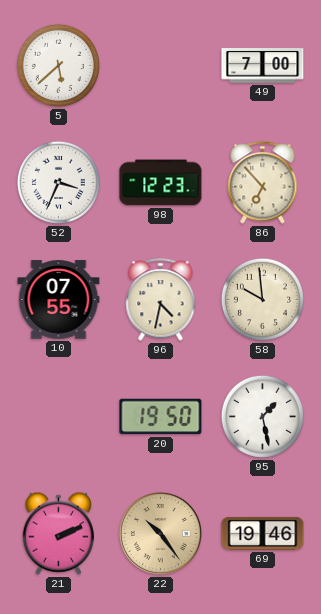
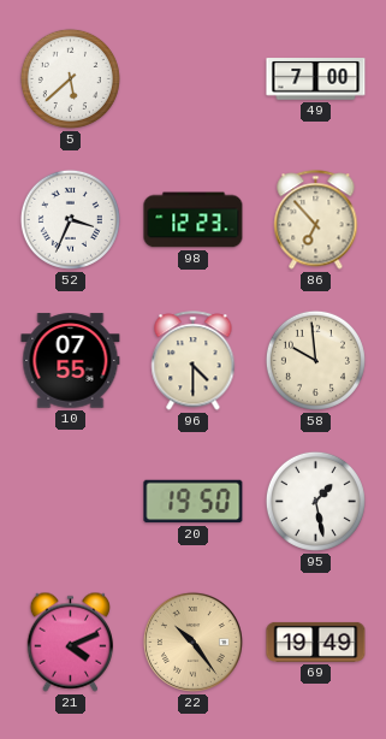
96: 4:32 -> 4:30 (194, 361)
21: 2:11 -> 4:11 (70, 642)
69: 19:46 -> 19:49 (316, 642)
